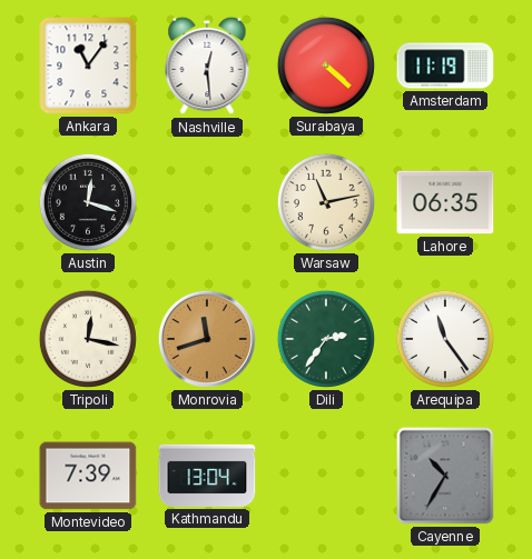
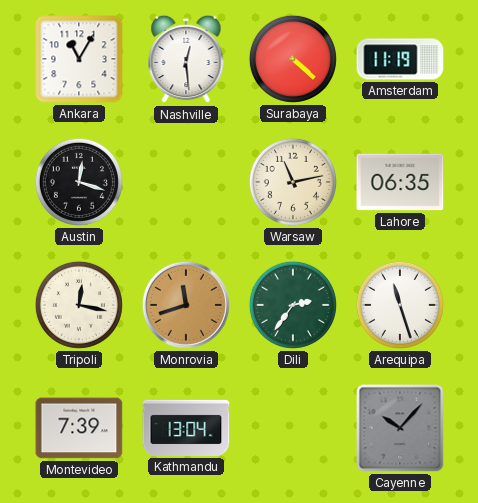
Ankara: 11:06 -> 11:05 (79, 59)
Arequipa: 11:24 -> 11:27 (400, 305)
Cayenne: 10:35 -> 10:07 (400, 428)
